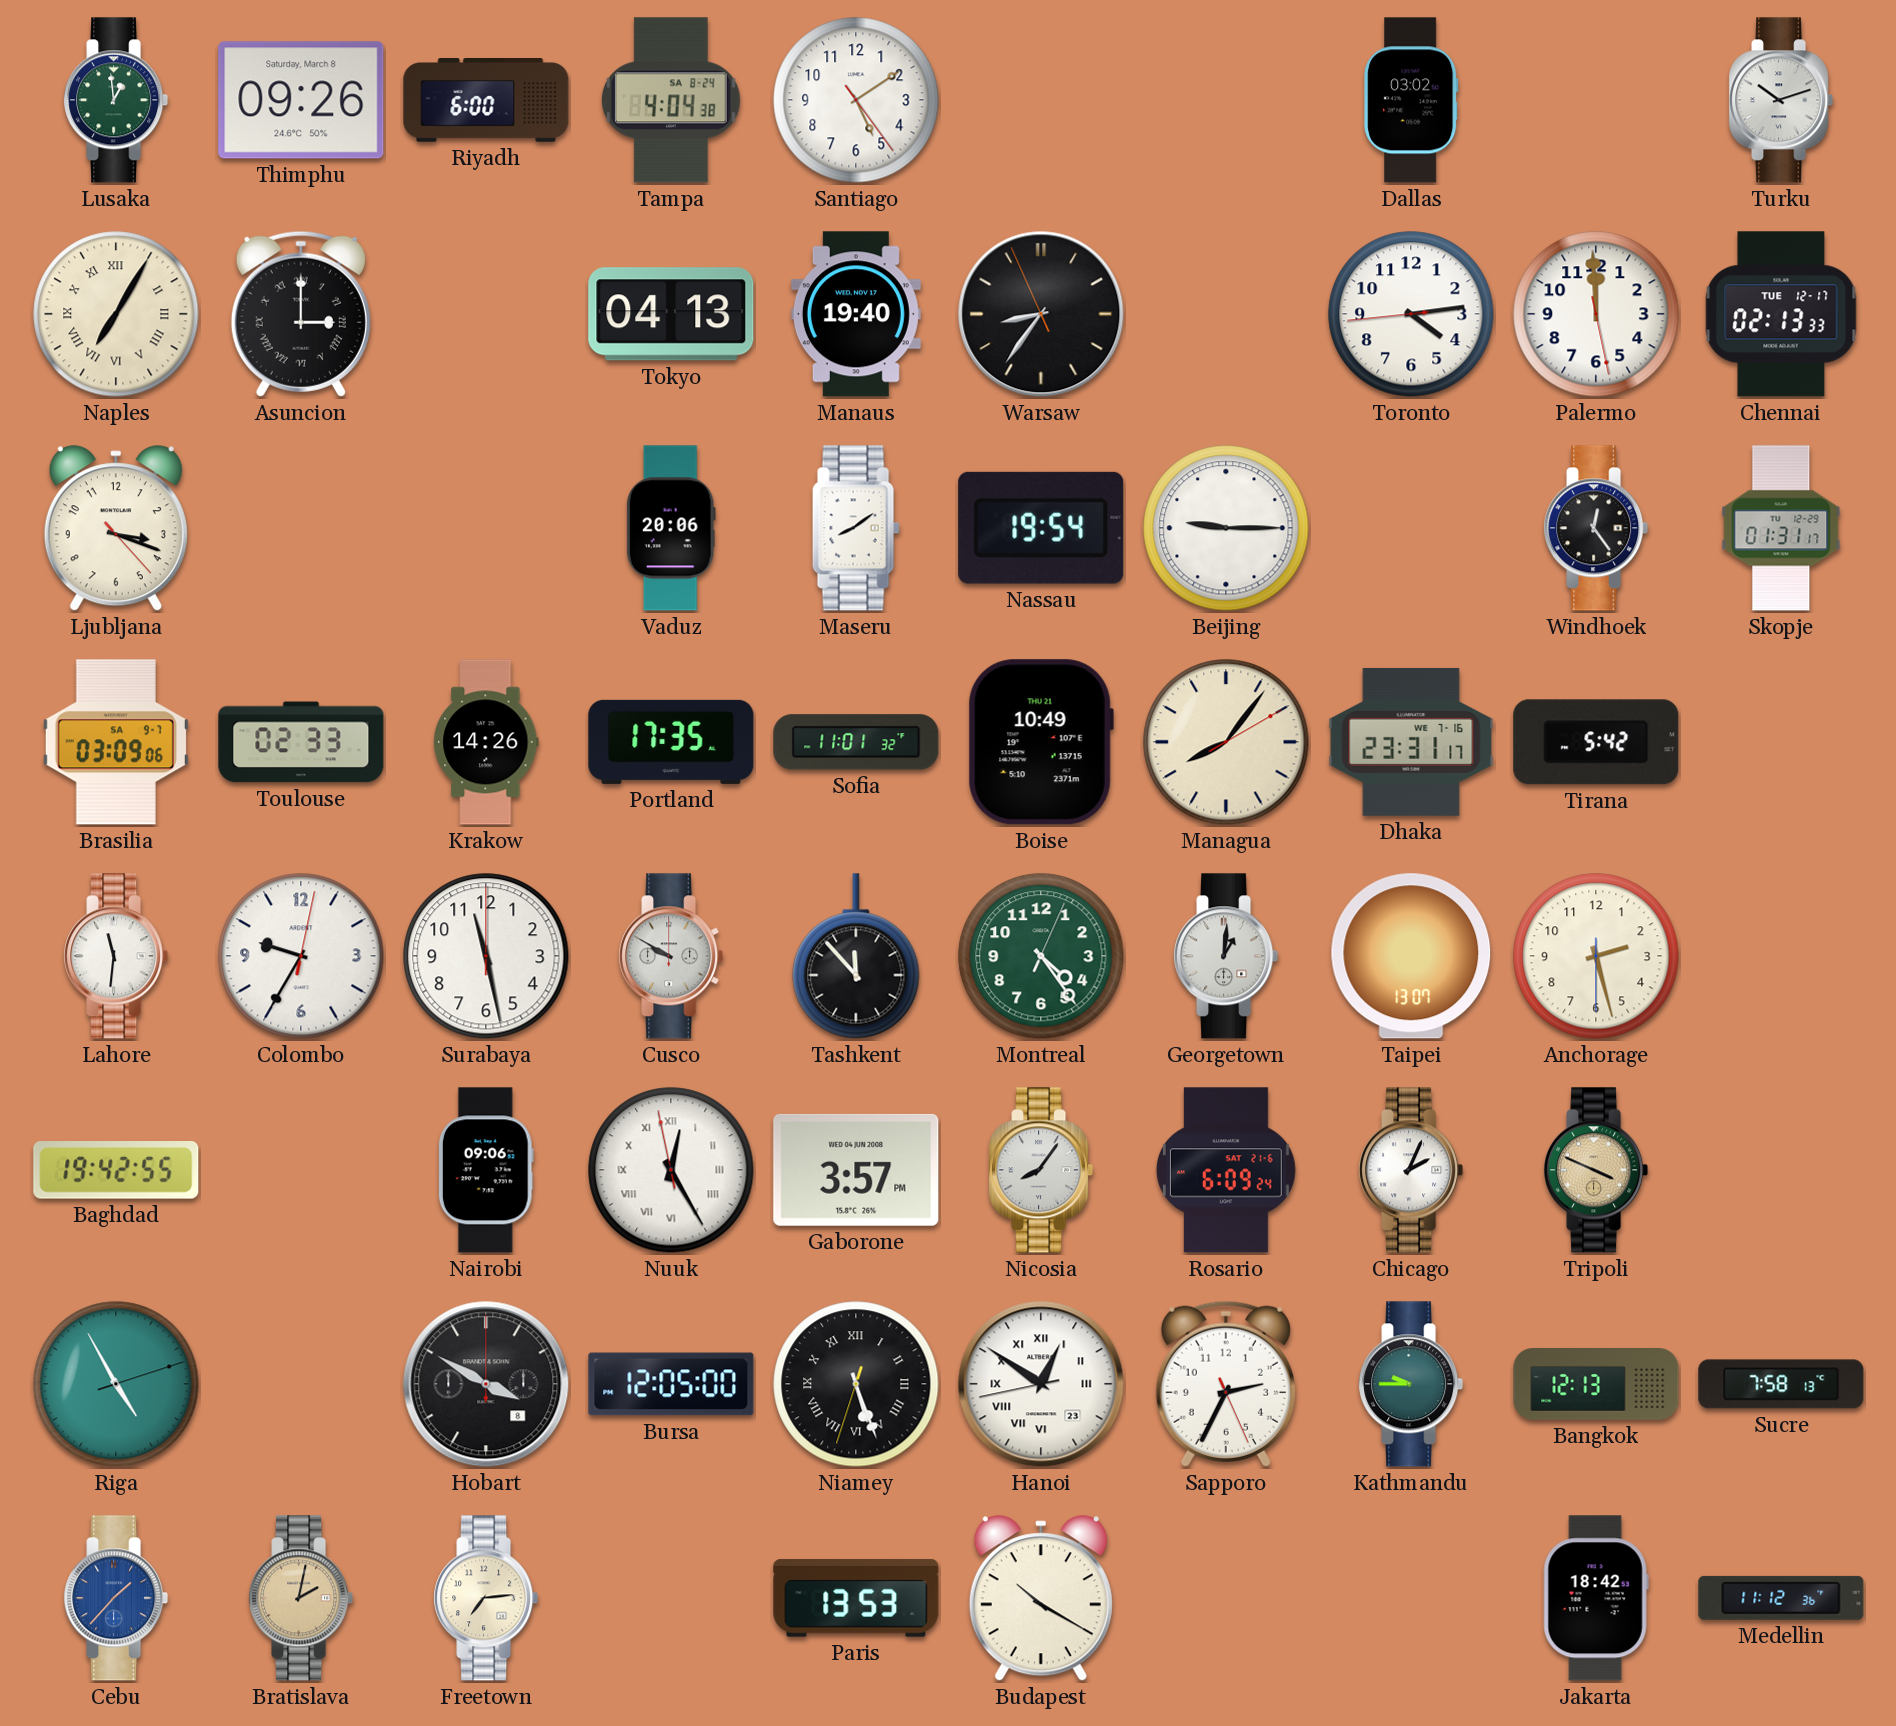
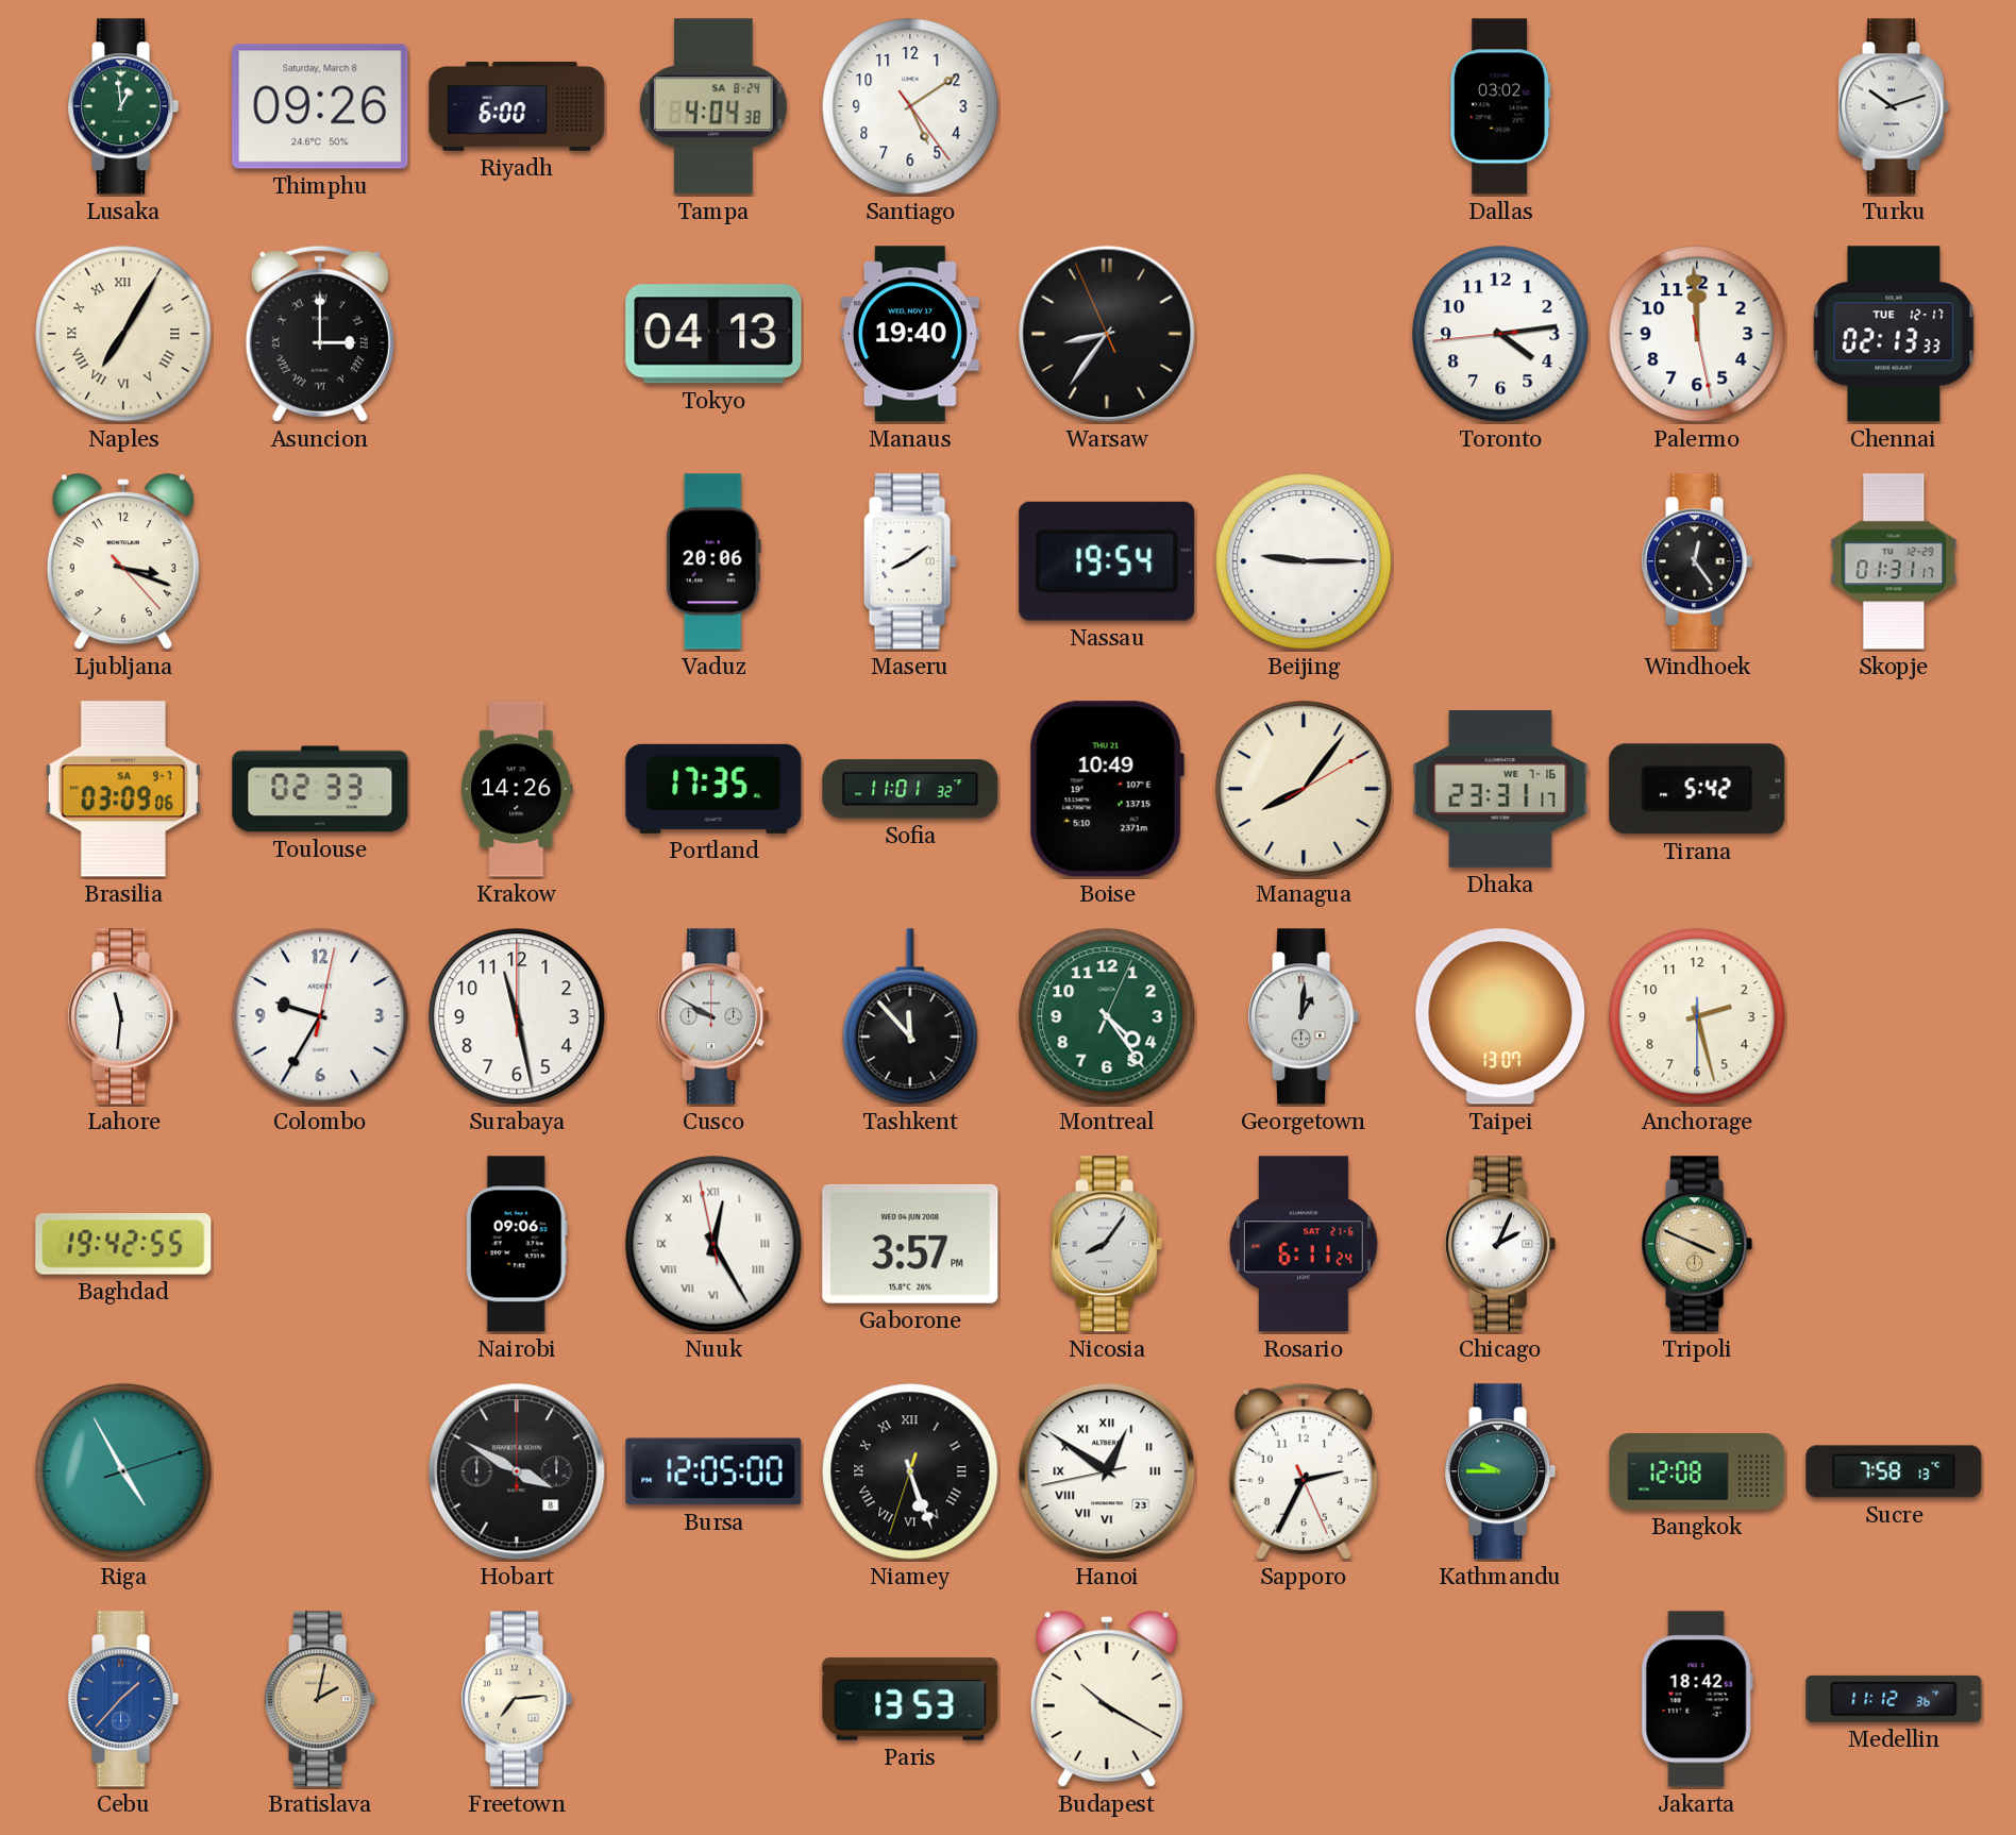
Rosario: 6:09 -> 6:11 (1304, 1244)
Bangkok: 12:13 -> 12:08 (1697, 1471)
